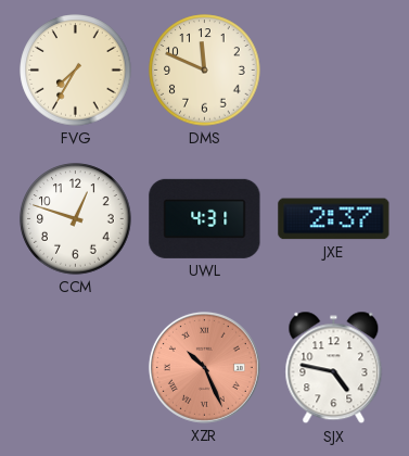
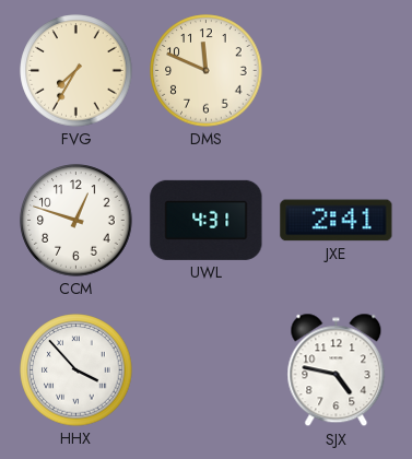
JXE: 2:37 -> 2:41 (337, 221)
HHX: none -> 3:53 (76, 370)
XZR: 10:26 -> none (204, 367)
